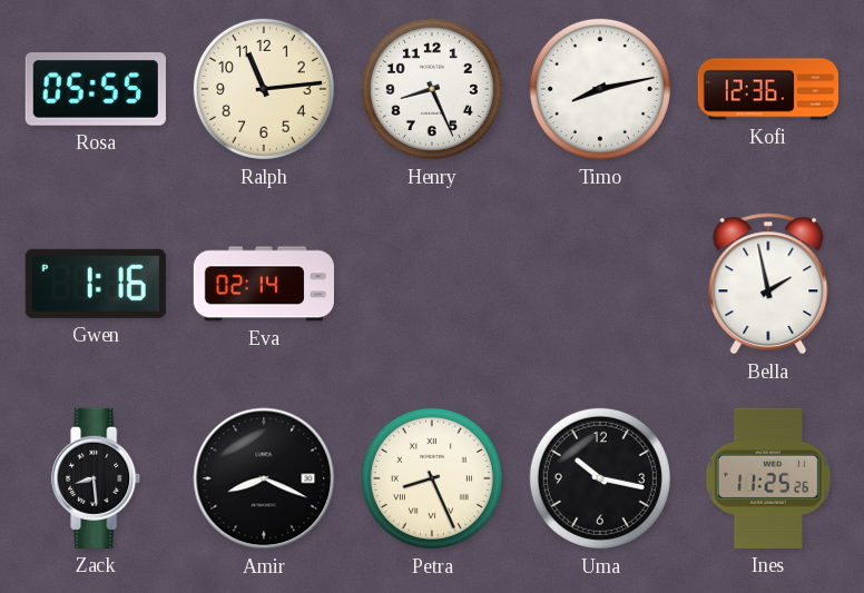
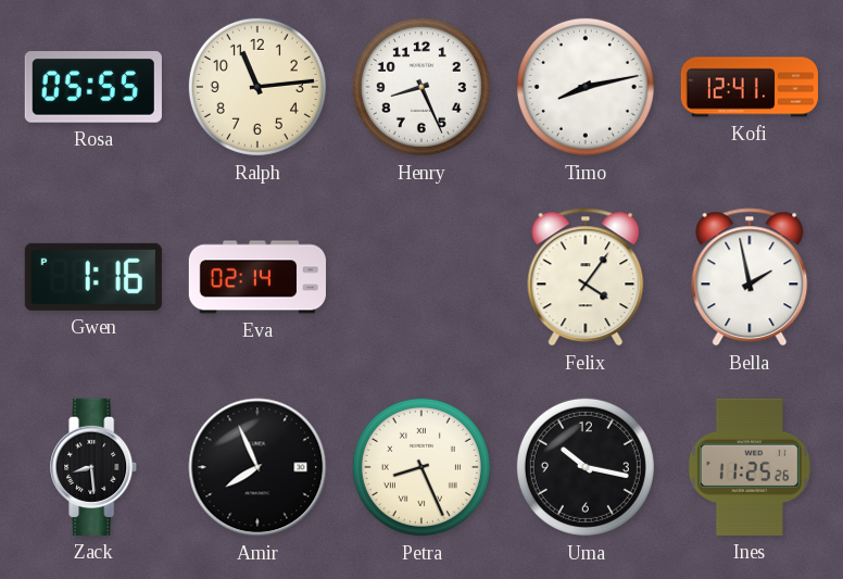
Kofi: 12:36 -> 12:41 (748, 87)
Felix: none -> 4:06 (586, 277)
Amir: 8:19 -> 7:56 (257, 467)
